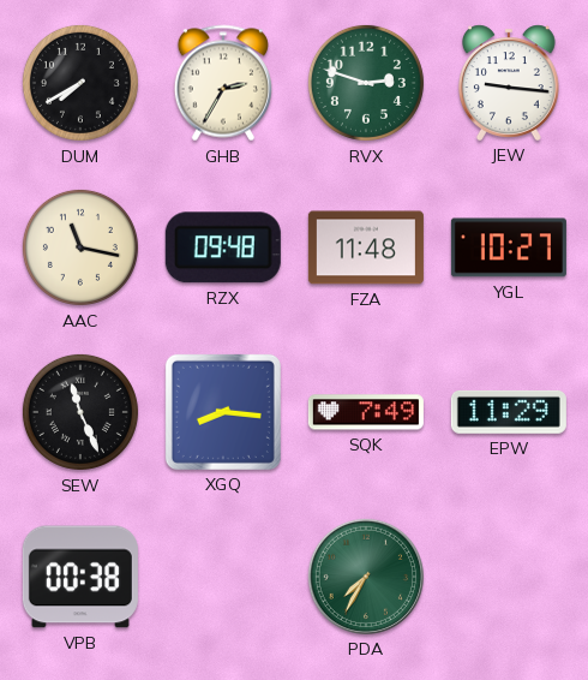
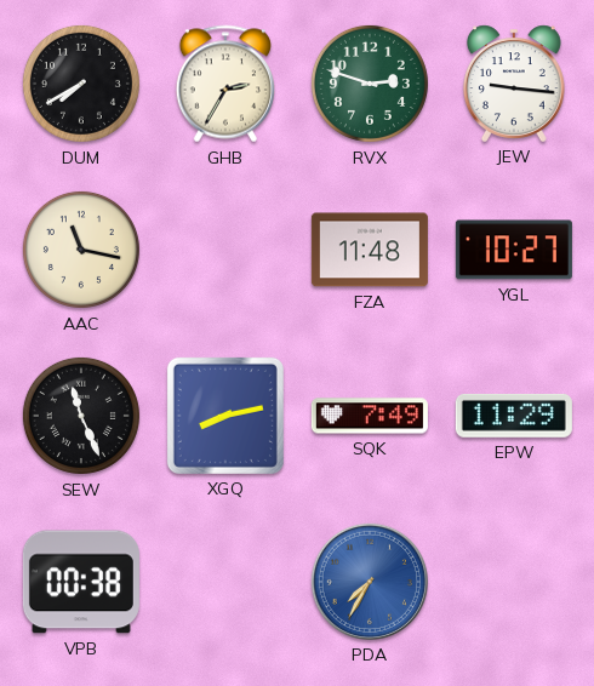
RZX: 09:48 -> none (223, 247)
XGQ: 8:16 -> 8:13 (225, 416)
PDA dial: green -> blue (370, 582)
